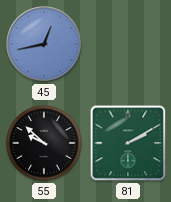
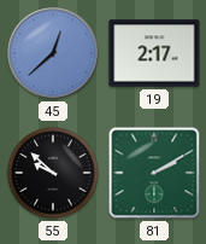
45: 12:43 -> 12:38 (53, 53)
19: none -> 2:17 (154, 53)
